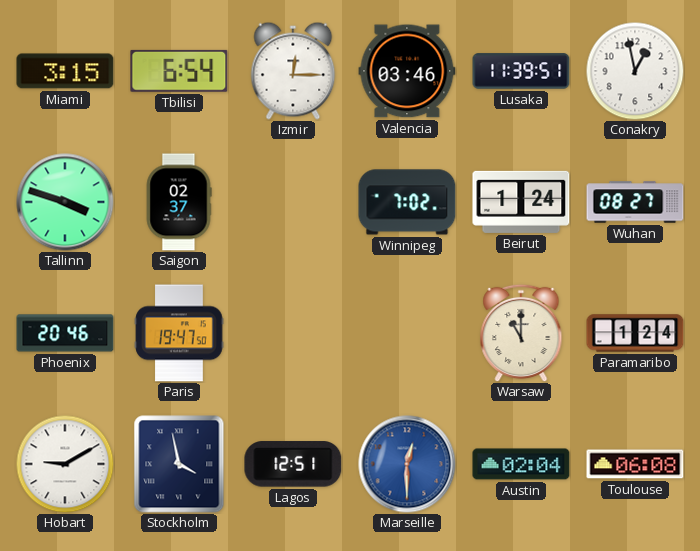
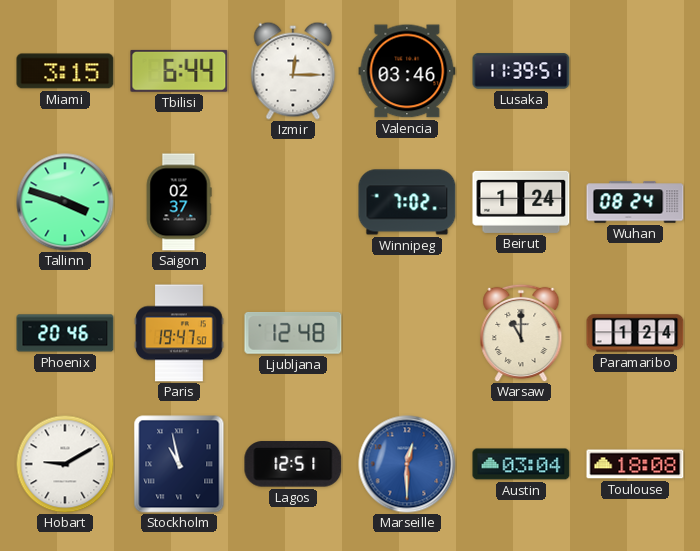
Tbilisi: 6:54 -> 6:44 (179, 71)
Conakry: 12:58 -> none (635, 71)
Wuhan: 08:27 -> 08:24 (635, 202)
Ljubljana: none -> 12:48 (293, 333)
Stockholm: 3:58 -> 10:58 (179, 464)
Austin: 02:04 -> 03:04 (521, 464)
Toulouse: 06:08 -> 18:08 (635, 464)
